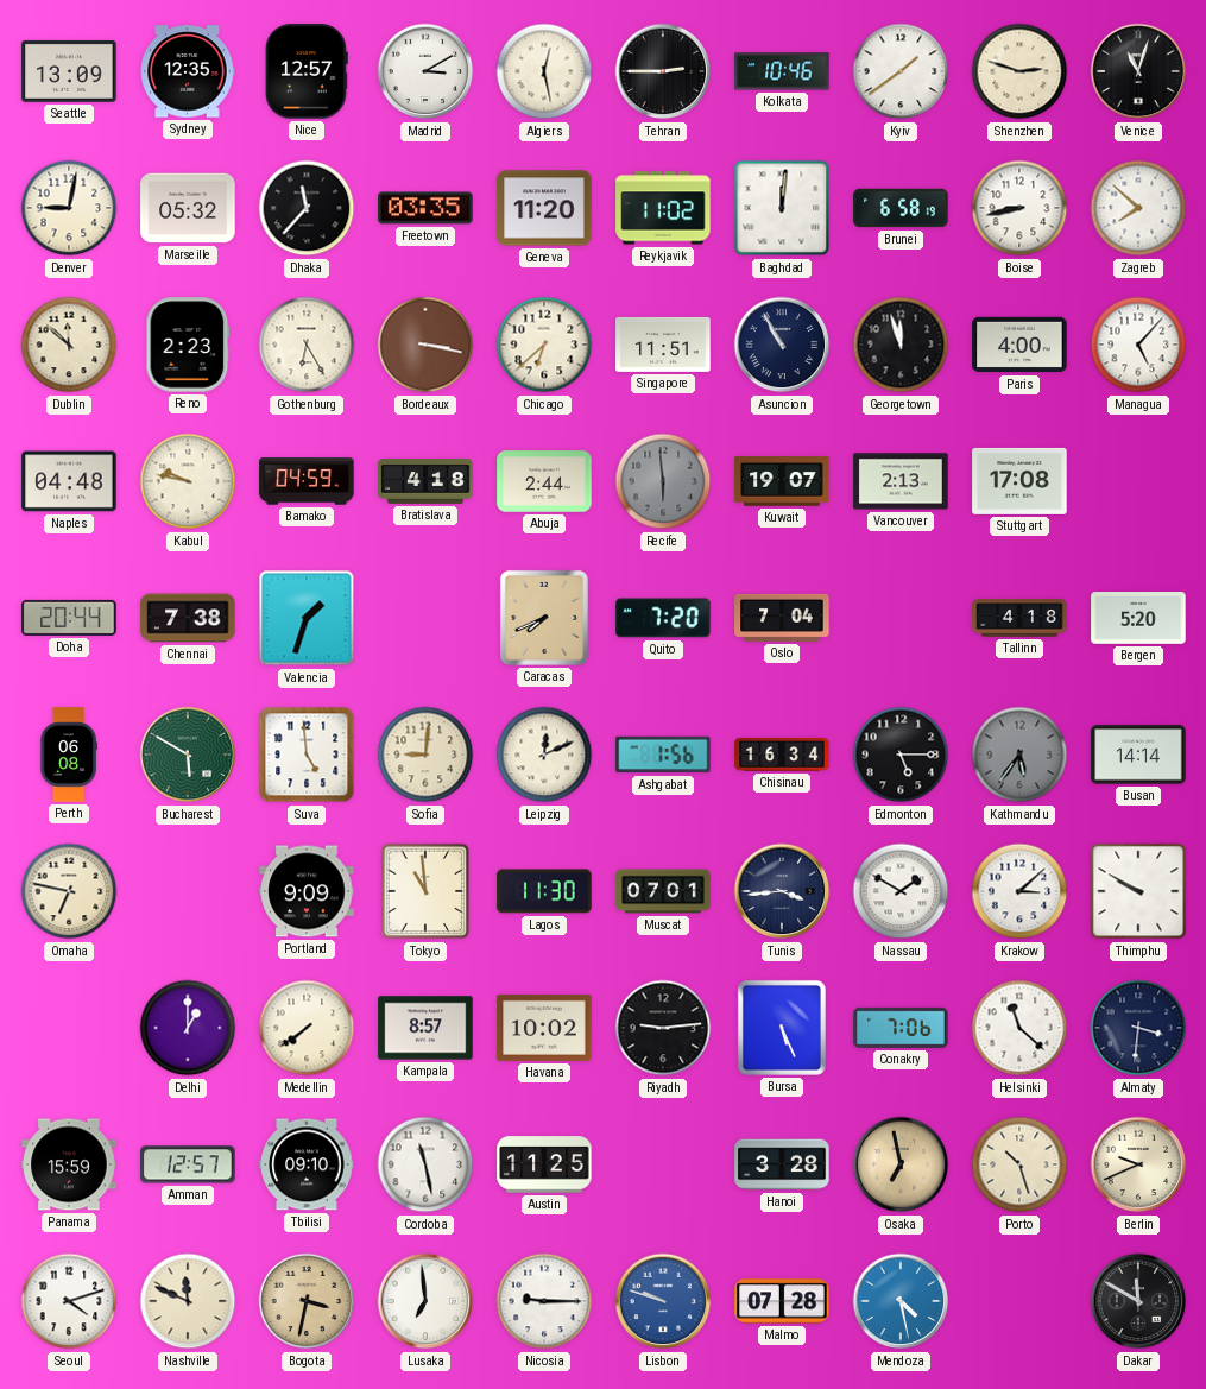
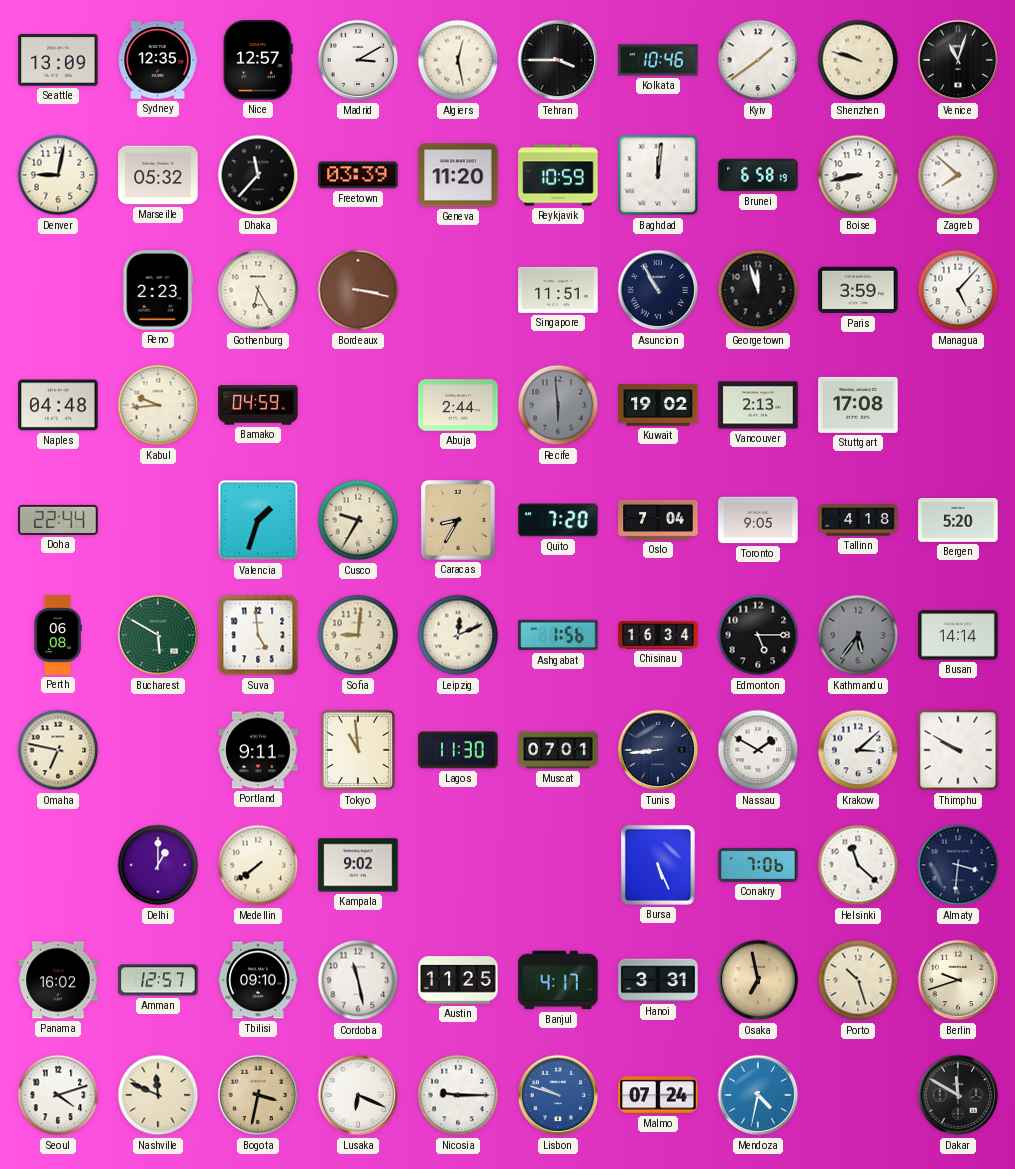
Tehran: 2:45 -> 3:45 (558, 60)
Shenzhen: 2:48 -> 9:48 (858, 60)
Freetown: 03:35 -> 03:39 (358, 175)
Reykjavik: 11:02 -> 10:59 (558, 175)
Dublin: 11:52 -> none (69, 345)
Chicago: 6:38 -> none (544, 345)
Paris: 4:00 -> 3:59 (858, 290)
Kabul: 9:47 -> 9:44 (158, 405)
Bratislava: 4:18 -> none (425, 481)
Kuwait: 19:07 -> 19:02 (658, 405)
Doha: 20:44 -> 22:44 (58, 520)
Chennai: 7:38 -> none (188, 618)
Cusco: none -> 9:35 (358, 520)
Caracas: 7:41 -> 8:35 (458, 520)
Toronto: none -> 9:05 (758, 520)
Portland: 9:09 -> 9:11 (258, 750)
Tunis: 3:44 -> 8:44 (658, 750)
Kampala: 8:57 -> 9:02 (358, 865)
Havana: 10:02 -> none (544, 1028)
Riyadh: 9:14 -> none (663, 1028)
Panama: 15:59 -> 16:02 (58, 980)
Banjul: none -> 4:17 (558, 980)
Hanoi: 3:28 -> 3:31 (658, 980)
Berlin: 9:41 -> 9:42 (958, 980)
Lusaka: 6:59 -> 6:19 (358, 1095)
Malmo: 07:28 -> 07:24 (658, 1095)
Mendoza: 4:28 -> 4:32 (758, 1095)
